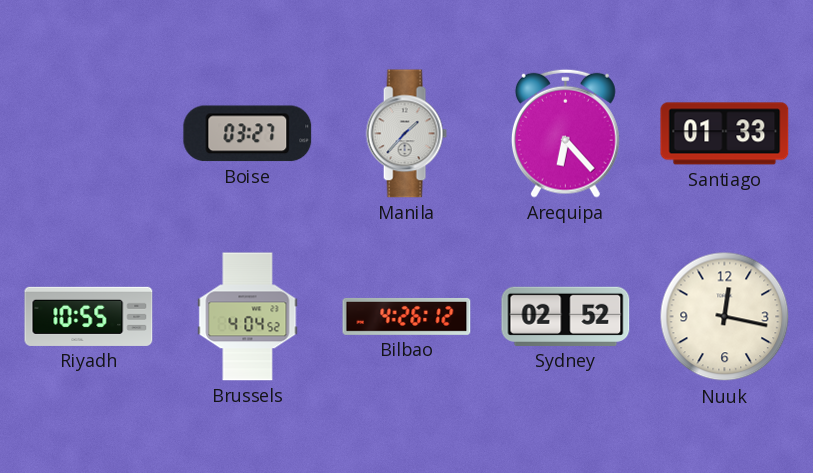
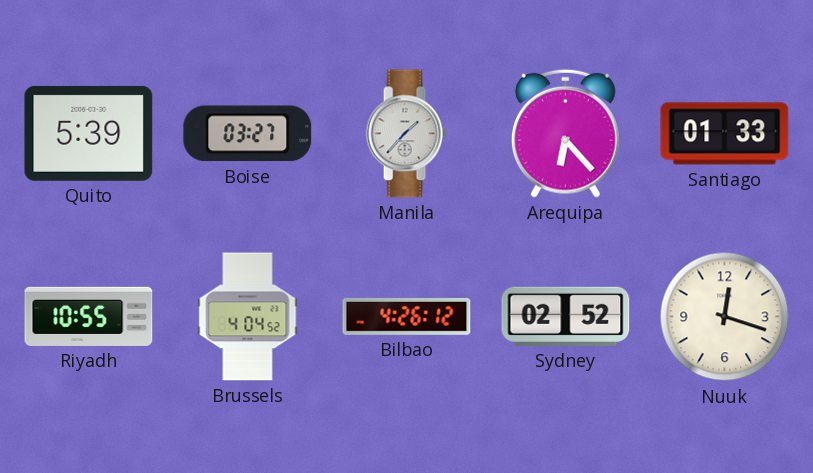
Quito: none -> 5:39 (89, 133)
Nuuk: 12:17 -> 12:18 (725, 317)
